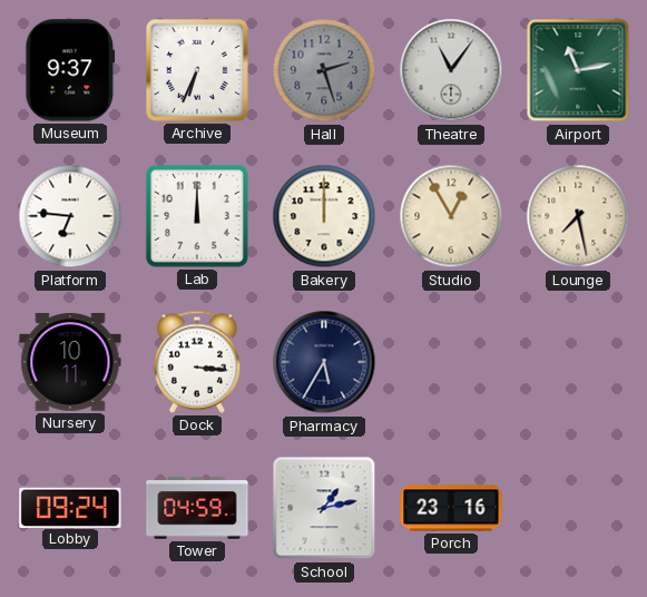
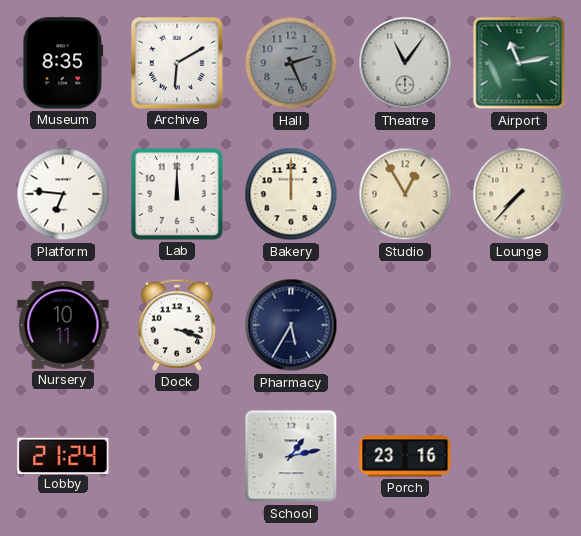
Museum: 9:37 -> 8:35 (63, 63)
Archive: 6:34 -> 6:10 (177, 63)
Hall: 2:27 -> 2:26 (291, 63)
Lounge: 7:28 -> 7:37 (519, 194)
Dock: 3:16 -> 3:18 (176, 325)
Lobby: 09:24 -> 21:24 (63, 455)
Tower: 04:59 -> none (197, 508)
